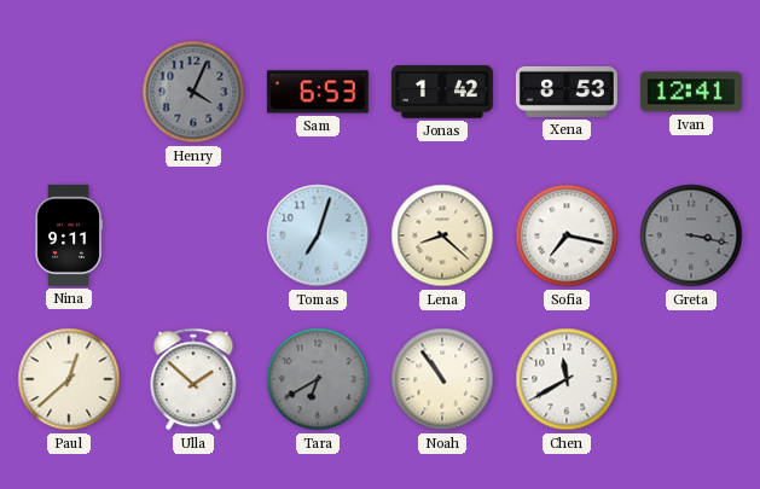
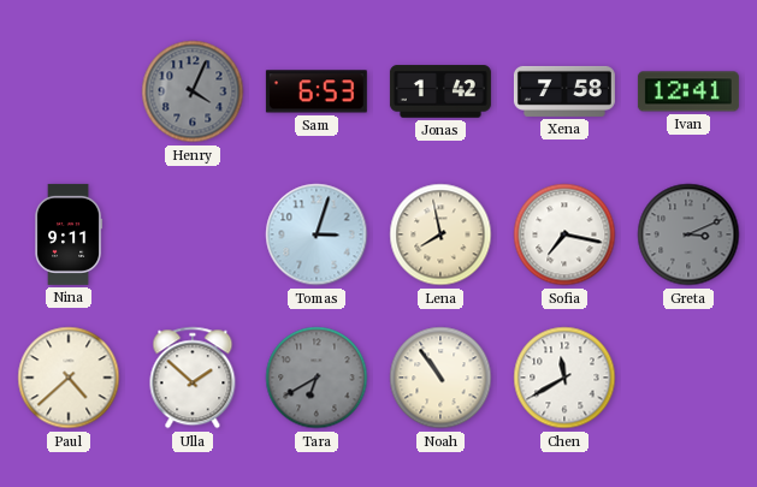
Xena: 8:53 -> 7:58 (564, 91)
Tomas: 7:03 -> 3:03 (317, 234)
Lena: 8:22 -> 7:58 (440, 234)
Greta: 3:17 -> 3:11 (688, 234)
Paul: 12:38 -> 4:38 (69, 378)
